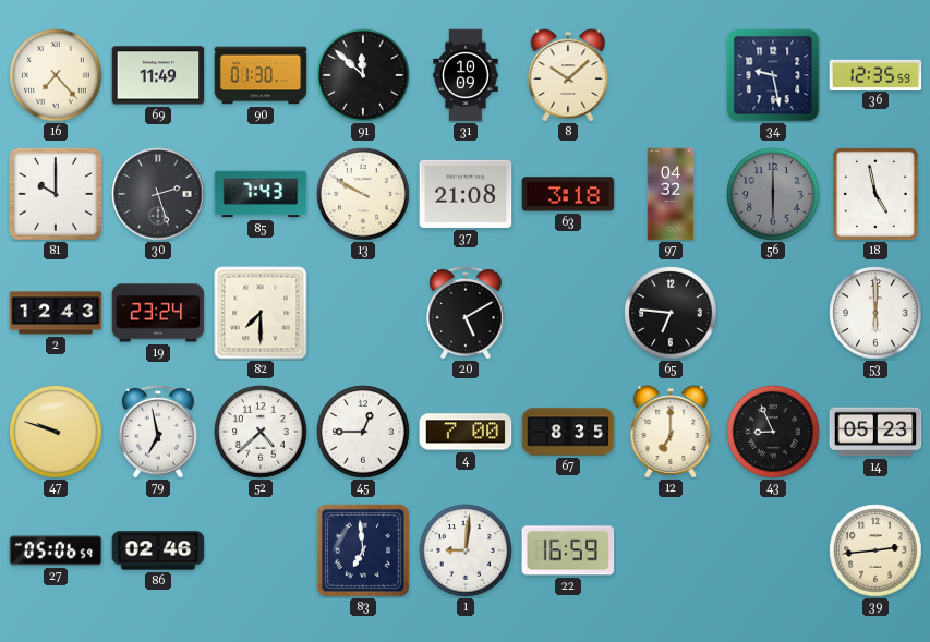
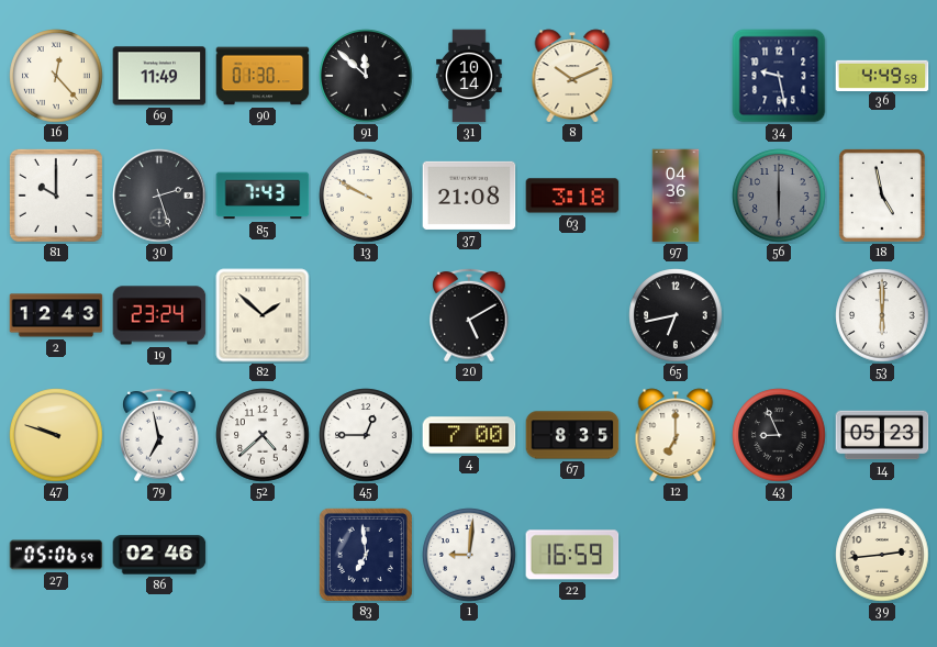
16: 7:23 -> 12:23 (56, 76)
31: 10:09 -> 10:14 (469, 76)
8: 10:08 -> 10:11 (572, 76)
36: 12:35 -> 4:49 (882, 75)
97: 04:32 -> 04:36 (676, 196)
82: 7:30 -> 1:52 (263, 315)
65: 6:46 -> 6:43 (676, 315)
